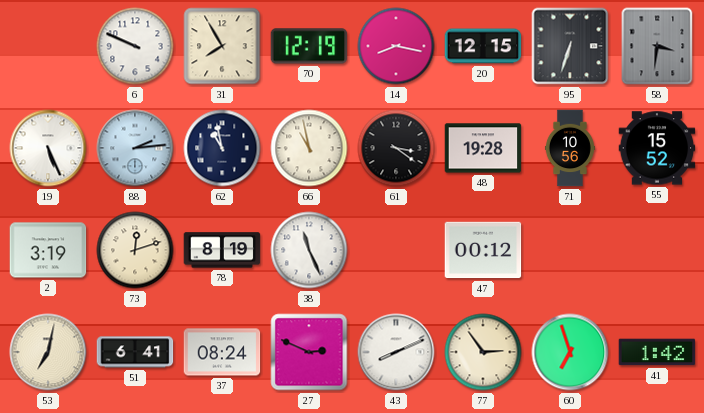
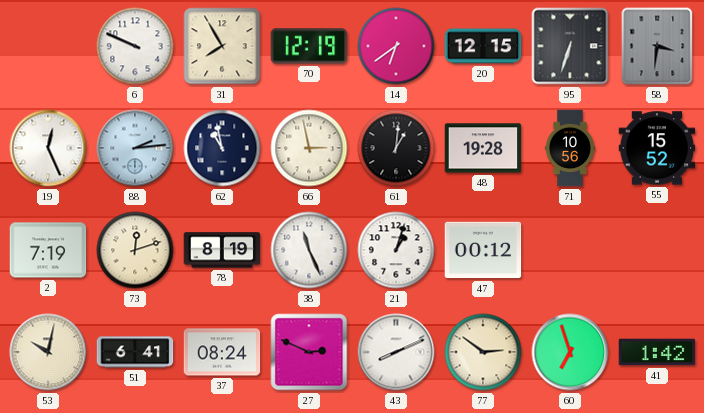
14: 8:17 -> 6:39 (396, 46)
19: 5:26 -> 12:26 (48, 148)
66: 10:58 -> 2:58 (309, 148)
61: 3:21 -> 1:01 (396, 148)
2: 3:19 -> 7:19 (48, 250)
21: none -> 1:03 (396, 250)
53: 7:02 -> 10:02 (48, 352)
77: 2:54 -> 2:51 (483, 352)
